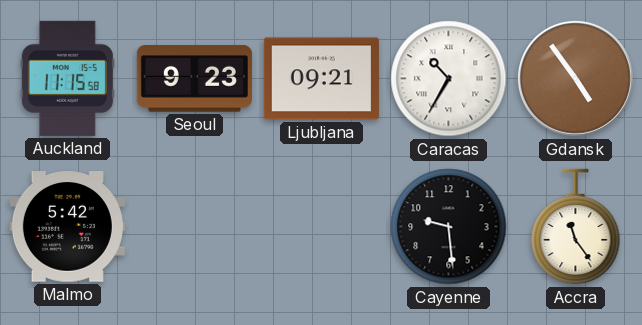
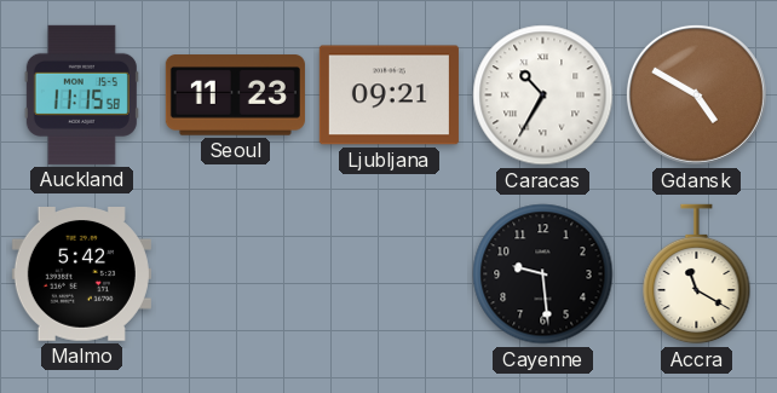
Seoul: 9:23 -> 11:23 (235, 96)
Gdansk: 4:54 -> 4:50 (696, 94)
Accra: 11:24 -> 11:20 (697, 274)
